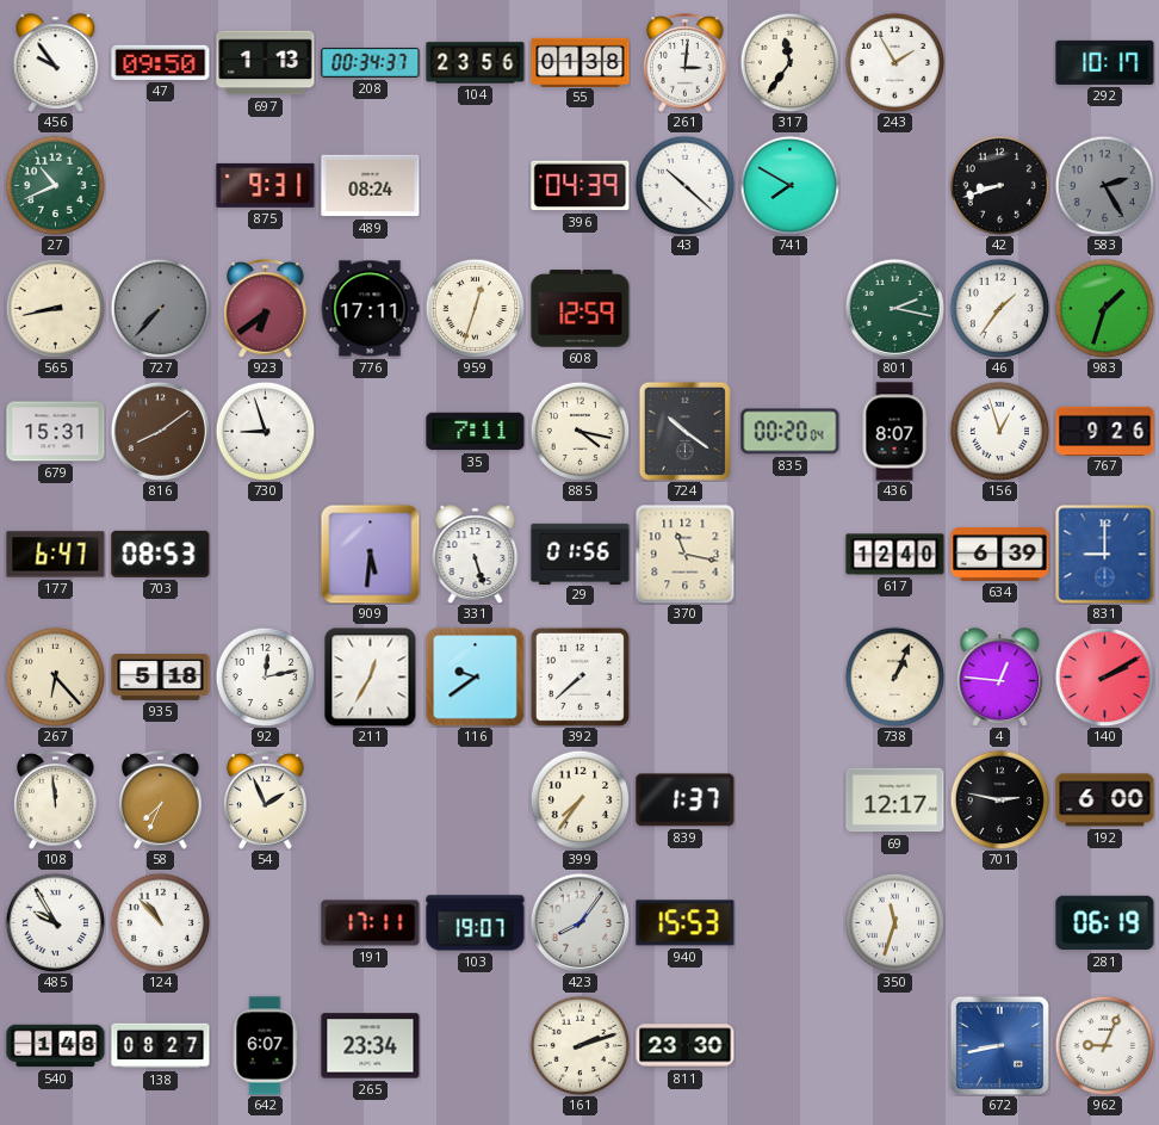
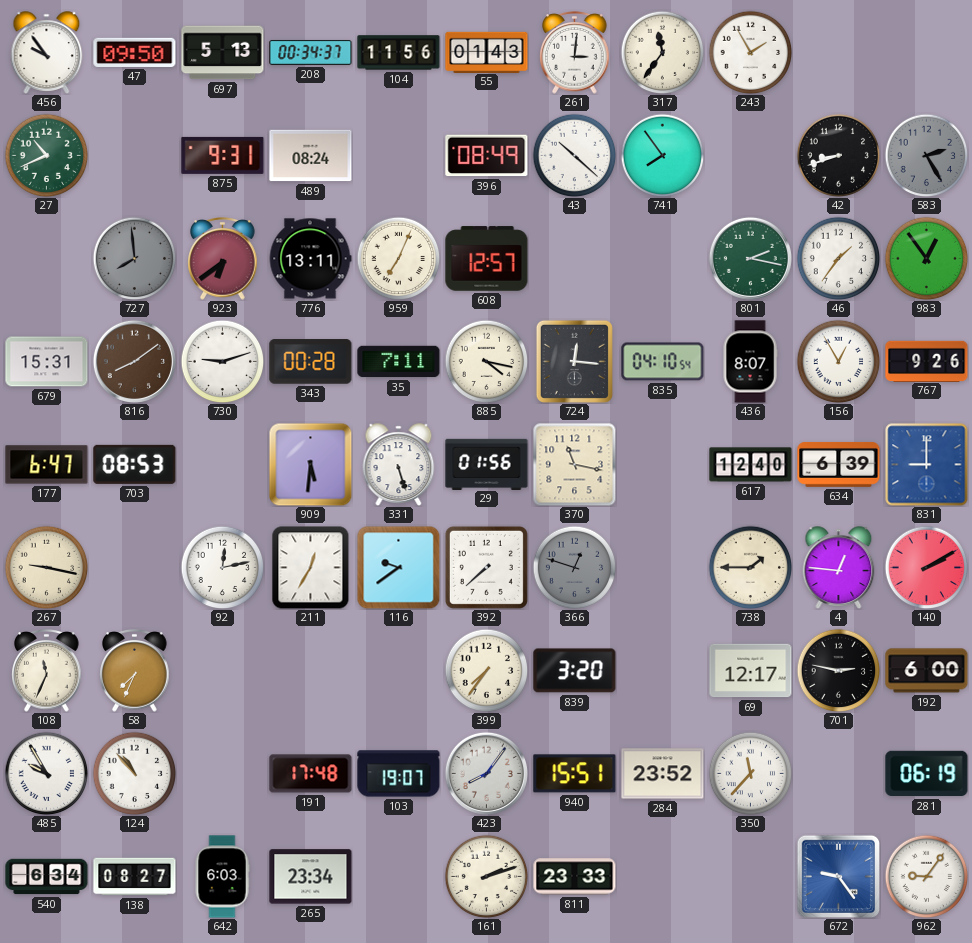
697: 1:13 -> 5:13 (223, 53)
104: 23:56 -> 11:56 (399, 53)
55: 01:38 -> 01:43 (487, 52)
292: 10:17 -> none (1105, 62)
396: 04:39 -> 08:49 (487, 156)
741: 7:50 -> 7:54 (662, 155)
565: 8:43 -> none (55, 308)
727: 7:37 -> 7:59 (134, 258)
776: 17:11 -> 13:11 (310, 259)
959: 12:33 -> 7:04 (398, 258)
608: 12:59 -> 12:57 (487, 259)
983: 1:33 -> 12:54 (926, 258)
730: 8:57 -> 9:12 (222, 361)
343: none -> 00:28 (311, 362)
724: 10:21 -> 12:16 (574, 361)
835: 00:20 -> 04:10 (663, 362)
156: 12:57 -> 12:55 (838, 361)
267: 6:23 -> 9:17 (46, 567)
935: 5:18 -> none (161, 678)
366: none -> 12:48 (574, 567)
738: 1:04 -> 1:45 (750, 567)
108: 11:59 -> 11:34 (47, 671)
54: 1:56 -> none (266, 801)
839: 1:37 -> 3:20 (575, 671)
191: 17:11 -> 17:48 (311, 774)
940: 15:53 -> 15:51 (575, 774)
284: none -> 23:52 (663, 774)
350: 11:33 -> 11:37 (750, 773)
540: 1:48 -> 6:34 (47, 877)
642: 6:07 -> 6:03 (222, 877)
811: 23:30 -> 23:33 (575, 877)
672: 8:43 -> 9:24 (838, 876)
962: 9:04 -> 9:06 (926, 876)
